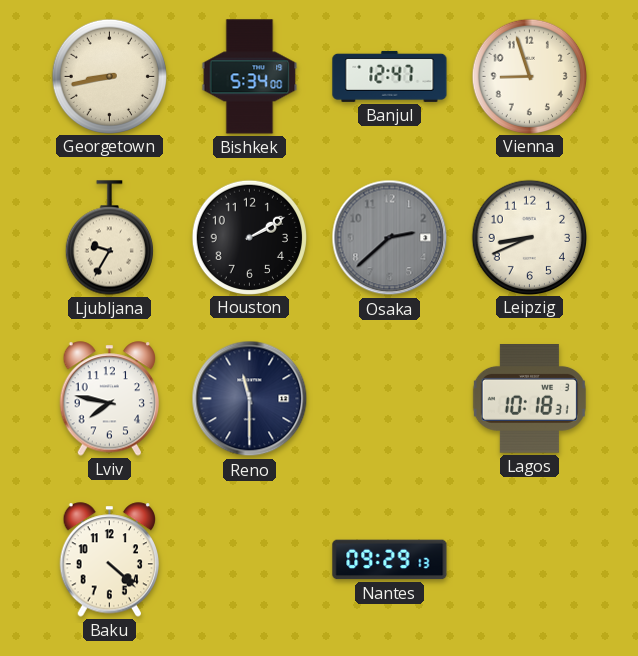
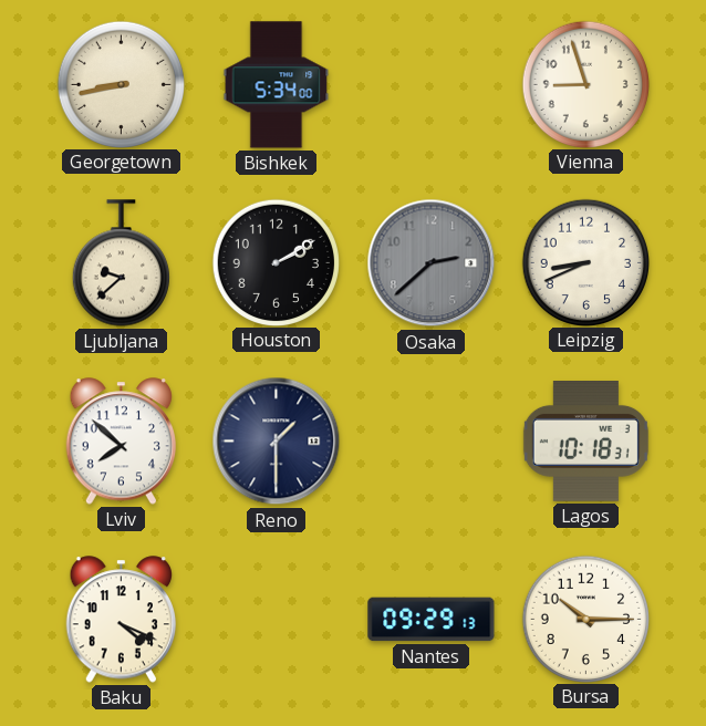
Banjul: 12:47 -> none (390, 76)
Ljubljana: 9:35 -> 9:38 (121, 263)
Lviv: 7:47 -> 7:52 (122, 442)
Reno: 11:30 -> 1:30 (277, 442)
Baku: 4:22 -> 4:19 (122, 620)
Bursa: none -> 10:15 (585, 619)
